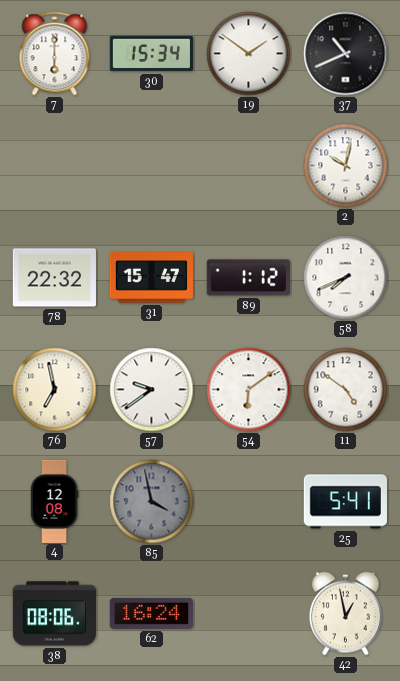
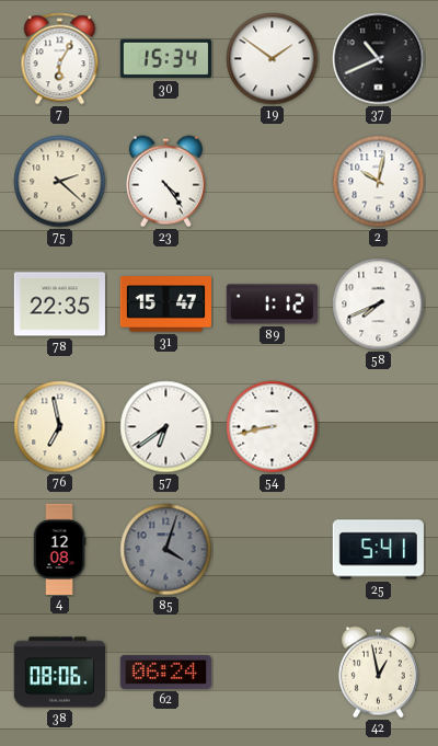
7: 6:00 -> 6:05 (60, 59)
75: none -> 2:22 (60, 182)
23: none -> 4:24 (165, 182)
78: 22:32 -> 22:35 (59, 305)
57: 9:39 -> 6:39 (166, 427)
54: 6:09 -> 8:43 (273, 427)
11: 4:51 -> none (346, 390)
85: 3:58 -> 4:03 (166, 550)
62: 16:24 -> 06:24 (165, 672)
